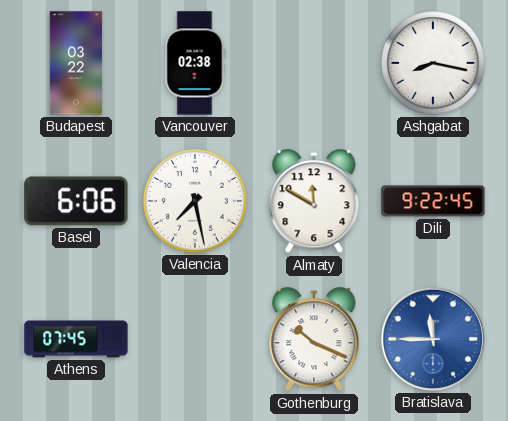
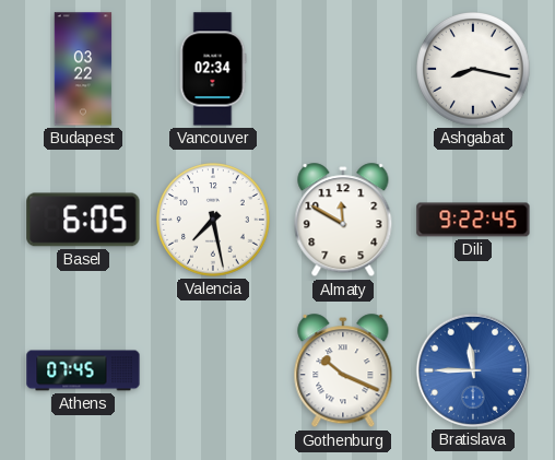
Vancouver: 02:38 -> 02:34 (213, 69)
Basel: 6:06 -> 6:05 (83, 220)
